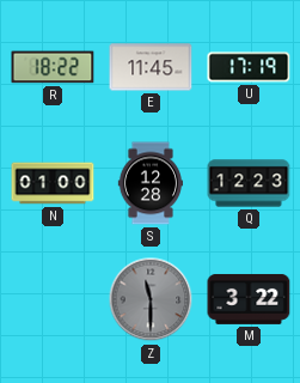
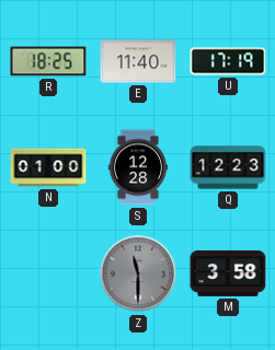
R: 18:22 -> 18:25 (48, 61)
E: 11:45 -> 11:40 (138, 61)
M: 3:22 -> 3:58 (228, 273)
